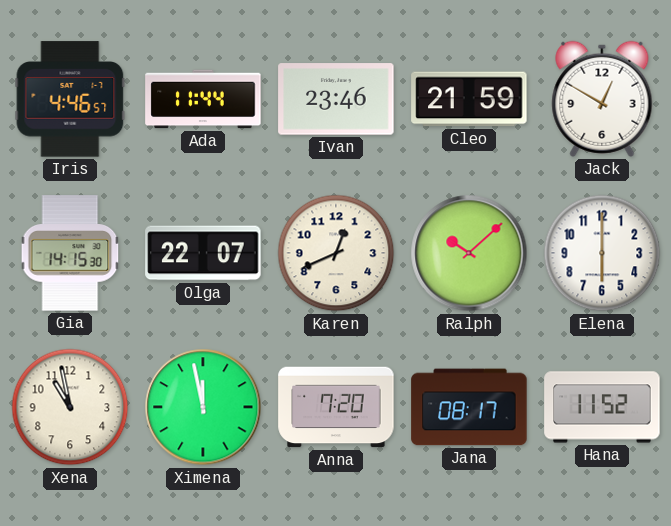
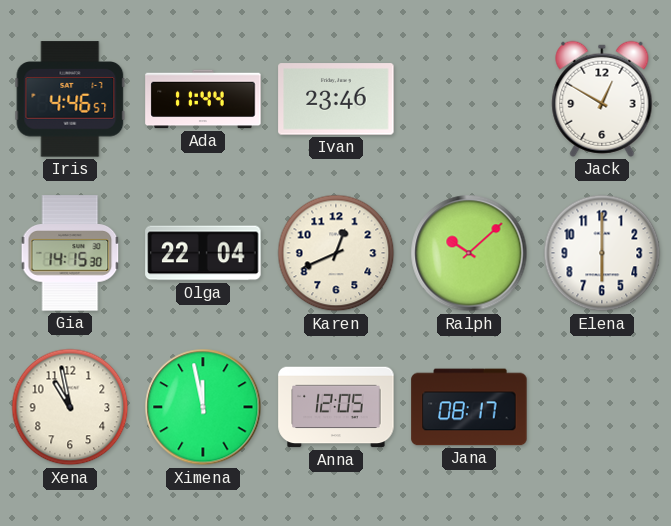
Cleo: 21:59 -> none (469, 99)
Olga: 22:07 -> 22:04 (203, 253)
Anna: 7:20 -> 12:05 (336, 407)
Hana: 11:52 -> none (602, 407)
